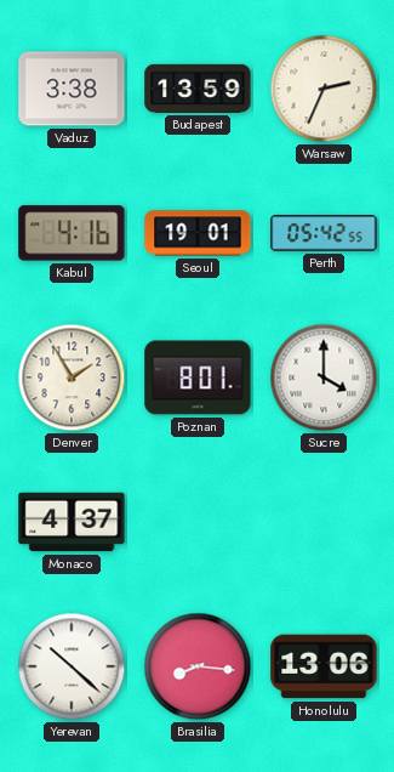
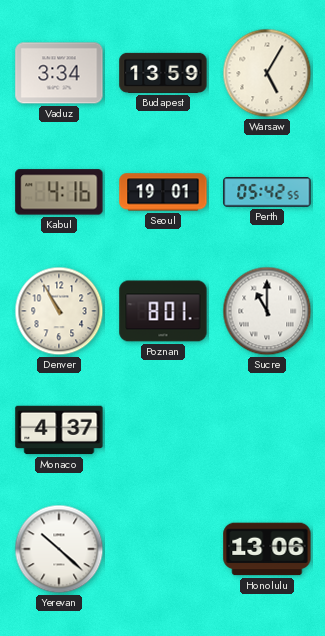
Vaduz: 3:38 -> 3:34 (59, 73)
Warsaw: 2:34 -> 5:05 (267, 73)
Denver: 1:55 -> 10:55 (59, 311)
Sucre: 4:00 -> 11:00 (267, 311)
Brasilia: 8:16 -> none (198, 666)
